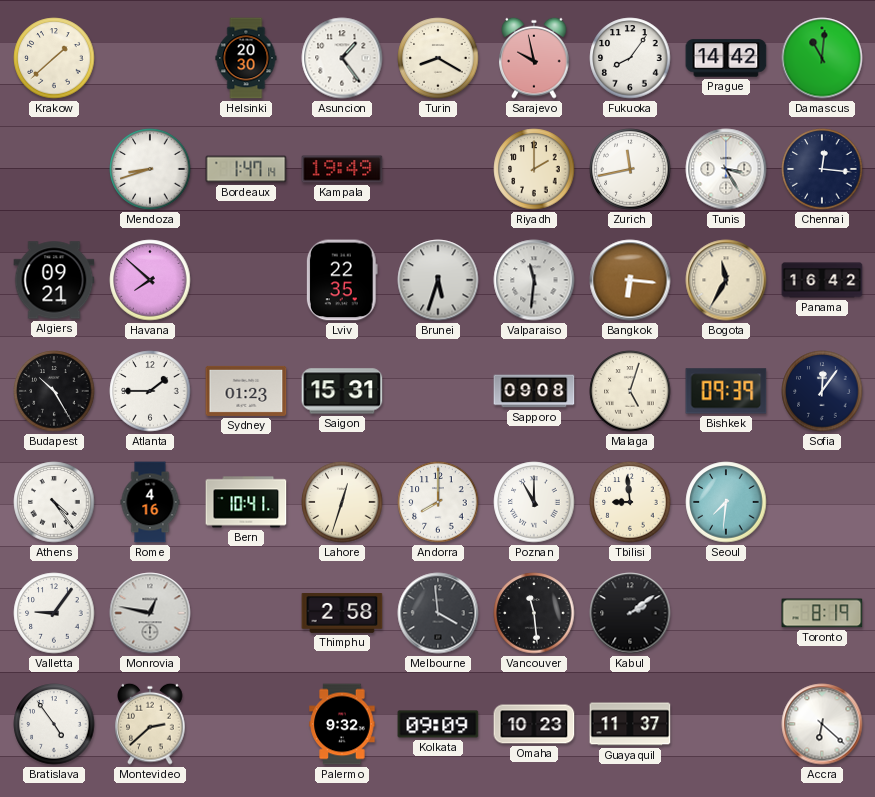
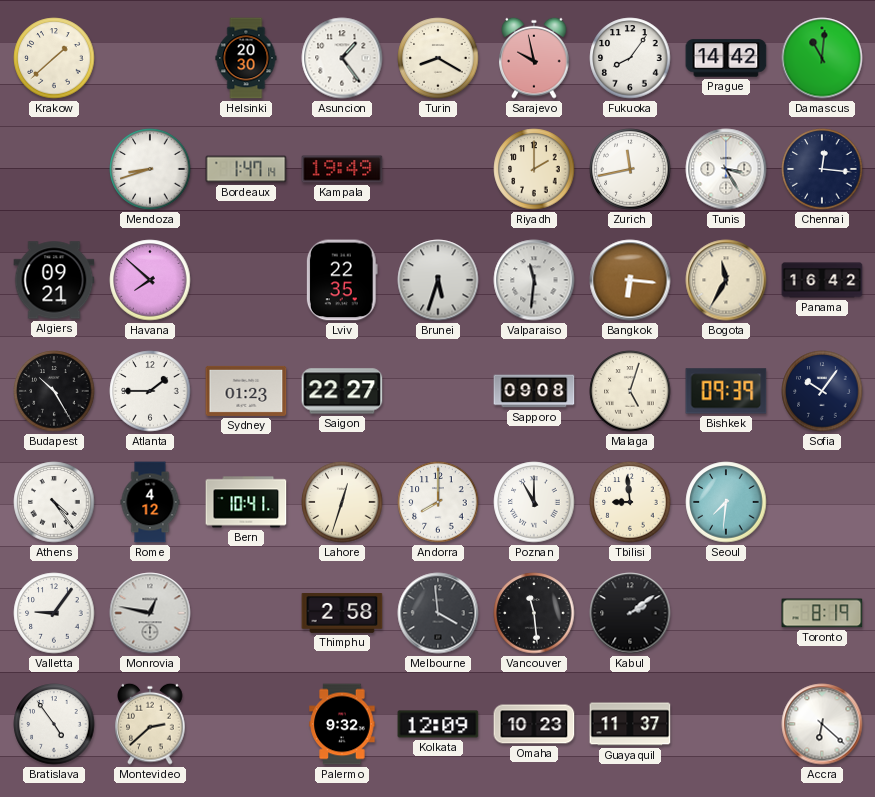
Saigon: 15:31 -> 22:27 (342, 391)
Sofia: 12:06 -> 10:06 (822, 391)
Rome: 4:16 -> 4:12 (150, 502)
Kolkata: 09:09 -> 12:09 (438, 724)
